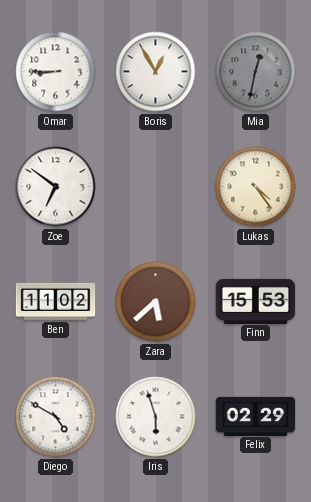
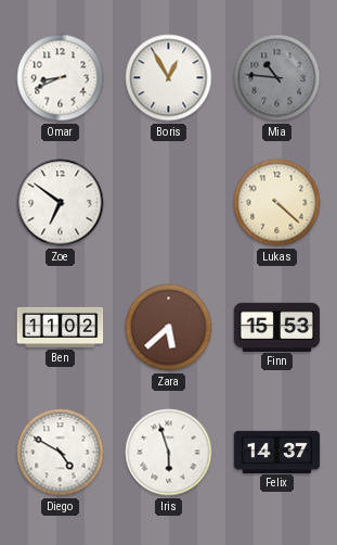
Omar: 8:45 -> 8:41 (61, 78)
Mia: 12:32 -> 10:46 (277, 78)
Lukas: 4:24 -> 4:22 (277, 203)
Felix: 02:29 -> 14:37 (277, 452)
